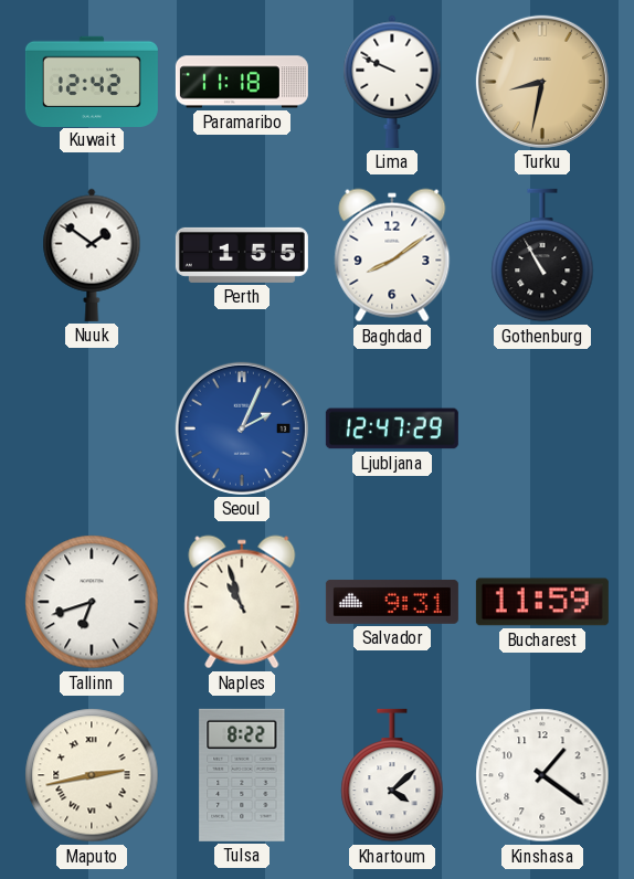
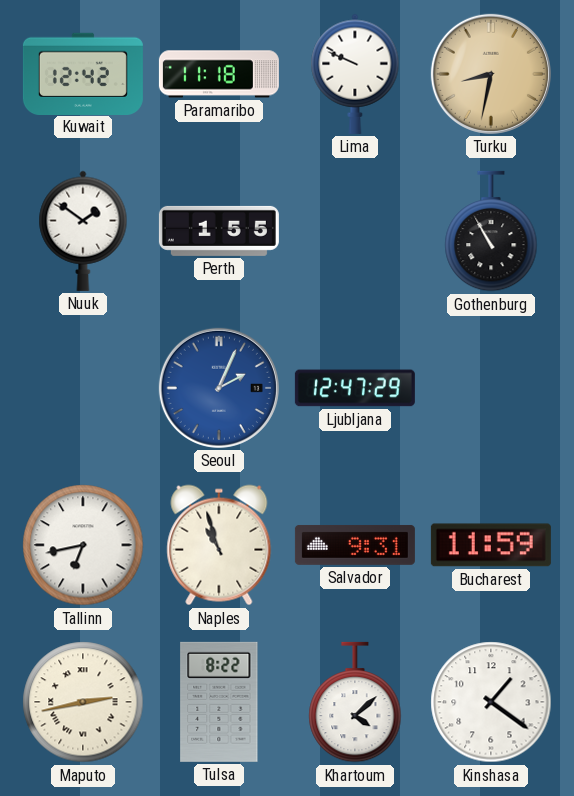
Baghdad: 8:09 -> none (392, 255)
Tallinn: 6:42 -> 6:43 (83, 545)
